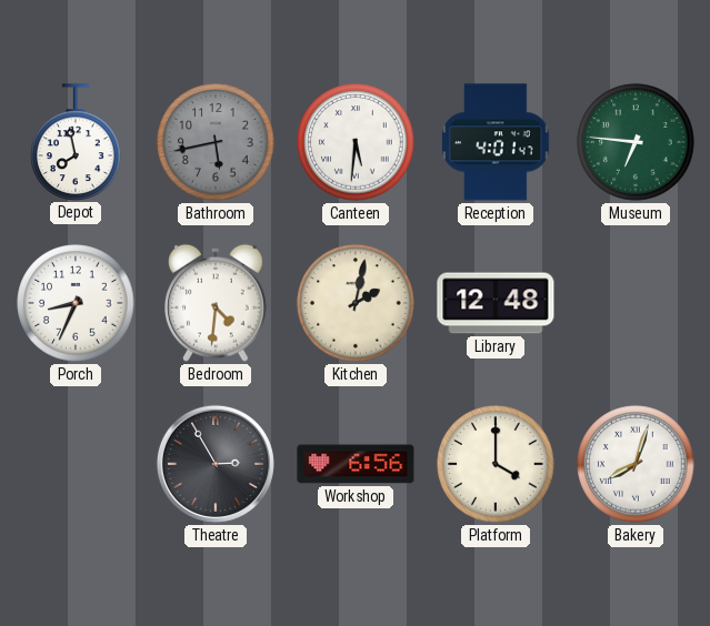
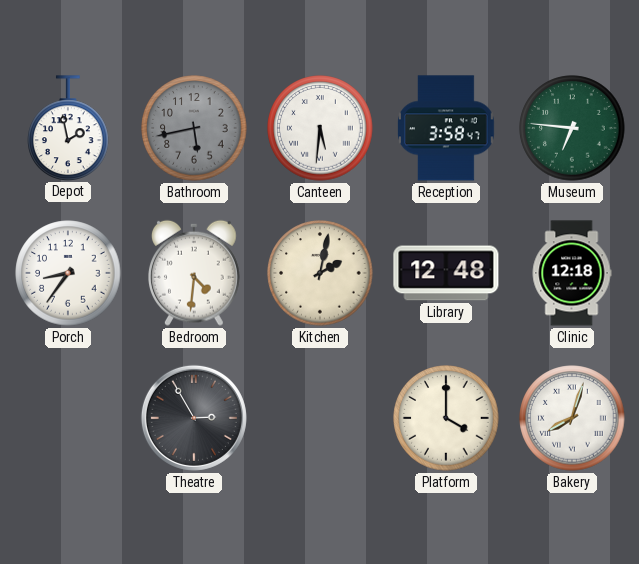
Depot: 7:58 -> 1:58 (68, 128)
Reception: 4:01 -> 3:58 (446, 128)
Porch: 8:34 -> 8:36 (68, 273)
Clinic: none -> 12:18 (572, 273)
Workshop: 6:56 -> none (356, 464)
